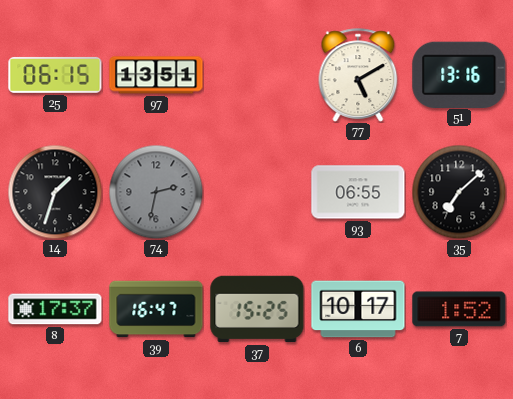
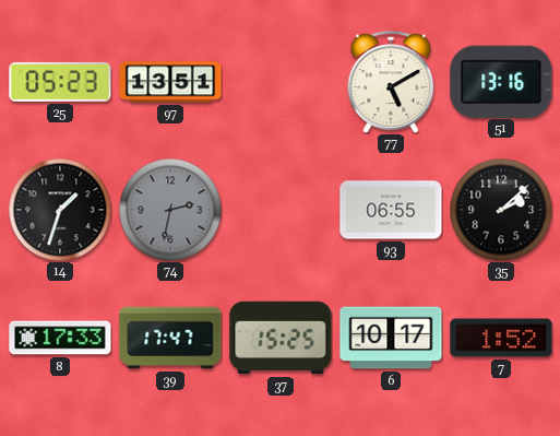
25: 06:15 -> 05:23 (60, 82)
35: 7:08 -> 2:08 (501, 210)
8: 17:37 -> 17:33 (60, 338)
39: 16:47 -> 17:47 (170, 338)
